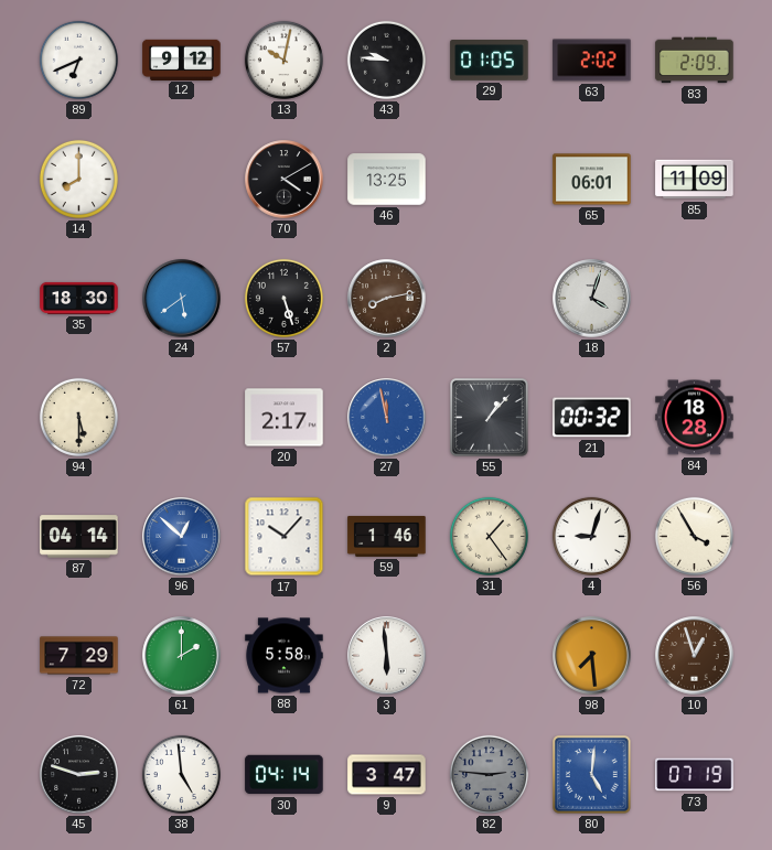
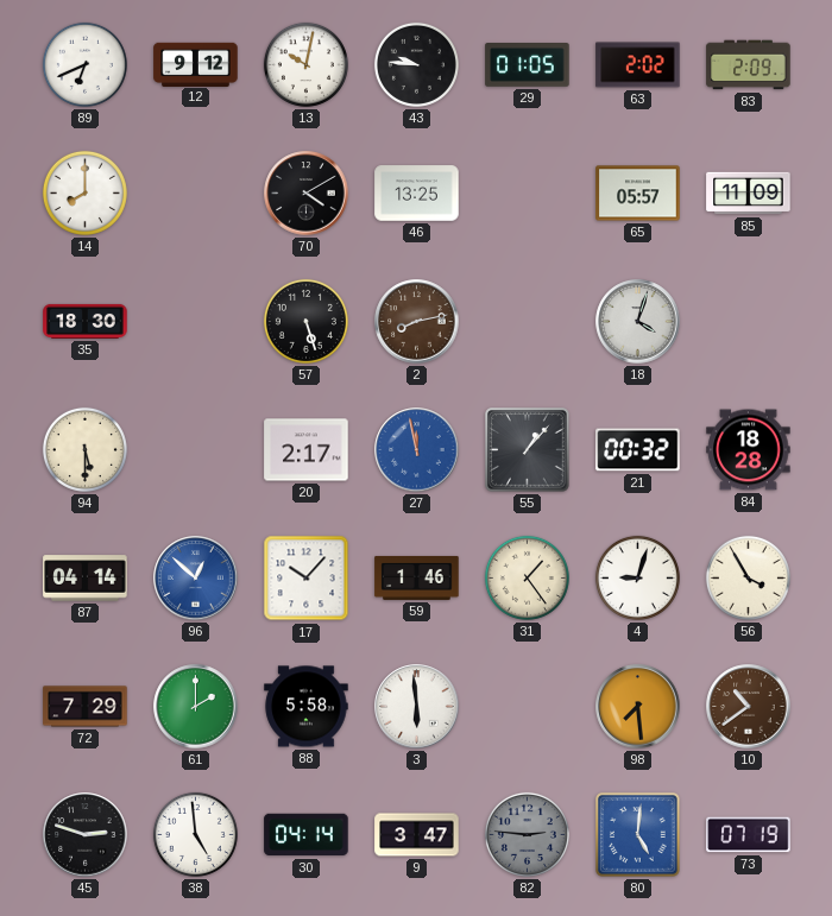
65: 06:01 -> 05:57 (638, 194)
24: 5:39 -> none (182, 299)
10: 12:57 -> 10:39 (749, 707)
